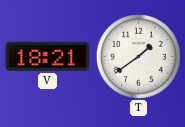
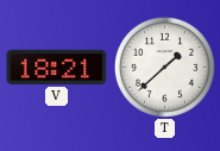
T: 1:39 -> 1:38 (164, 67)
